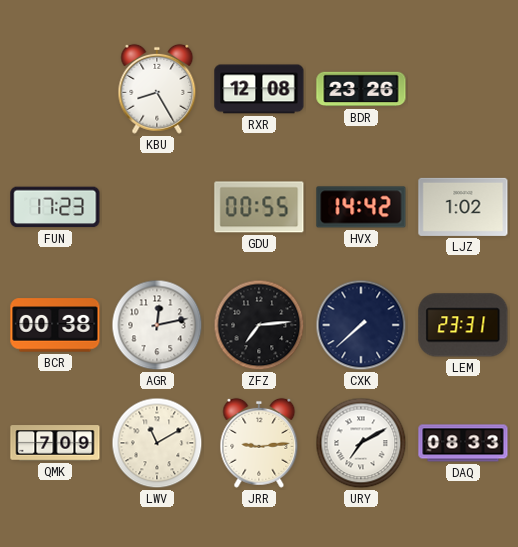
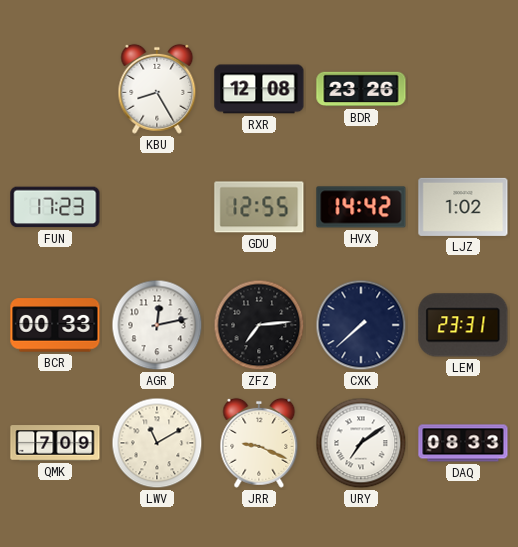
GDU: 00:55 -> 12:55 (259, 207)
BCR: 00:38 -> 00:33 (55, 325)
JRR: 9:14 -> 9:19 (259, 443)
URY: 7:10 -> 7:09 (361, 443)
